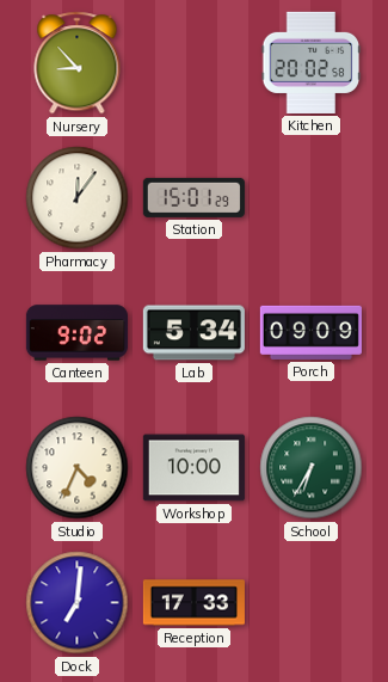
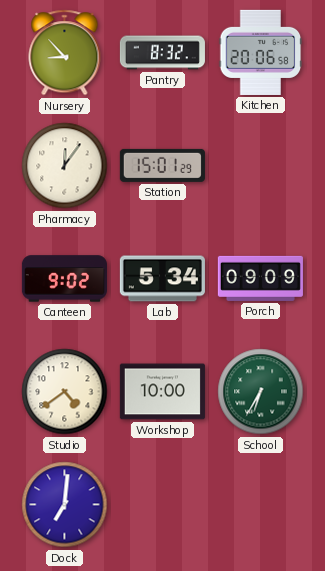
Pantry: none -> 8:32 (162, 53)
Kitchen: 20:02 -> 20:06 (261, 52)
Studio: 4:34 -> 4:39 (65, 392)
Reception: 17:33 -> none (193, 603)
